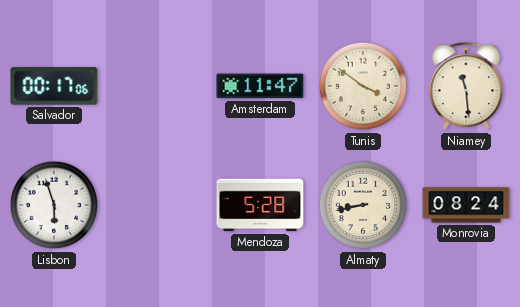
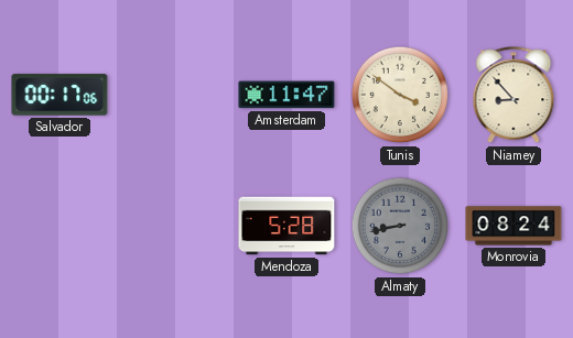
Niamey: 11:29 -> 8:53 (513, 96)
Lisbon: 5:57 -> none (54, 205)
Almaty dial: cream -> grey (400, 226)
